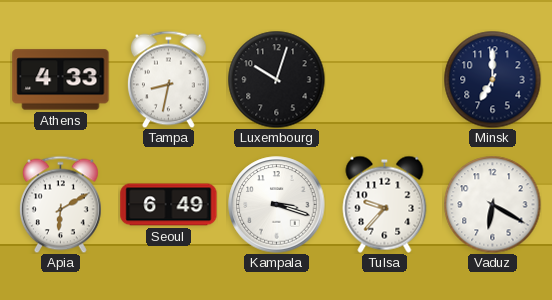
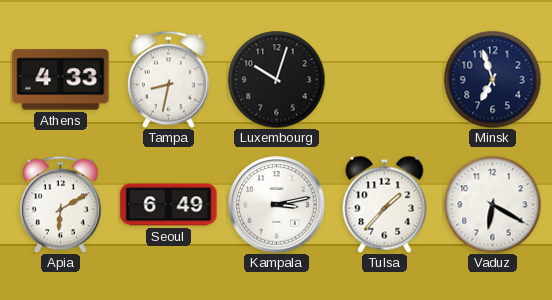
Minsk: 7:00 -> 6:57 (492, 79)
Kampala: 3:18 -> 3:13 (277, 205)
Tulsa: 9:37 -> 1:37 (385, 204)
